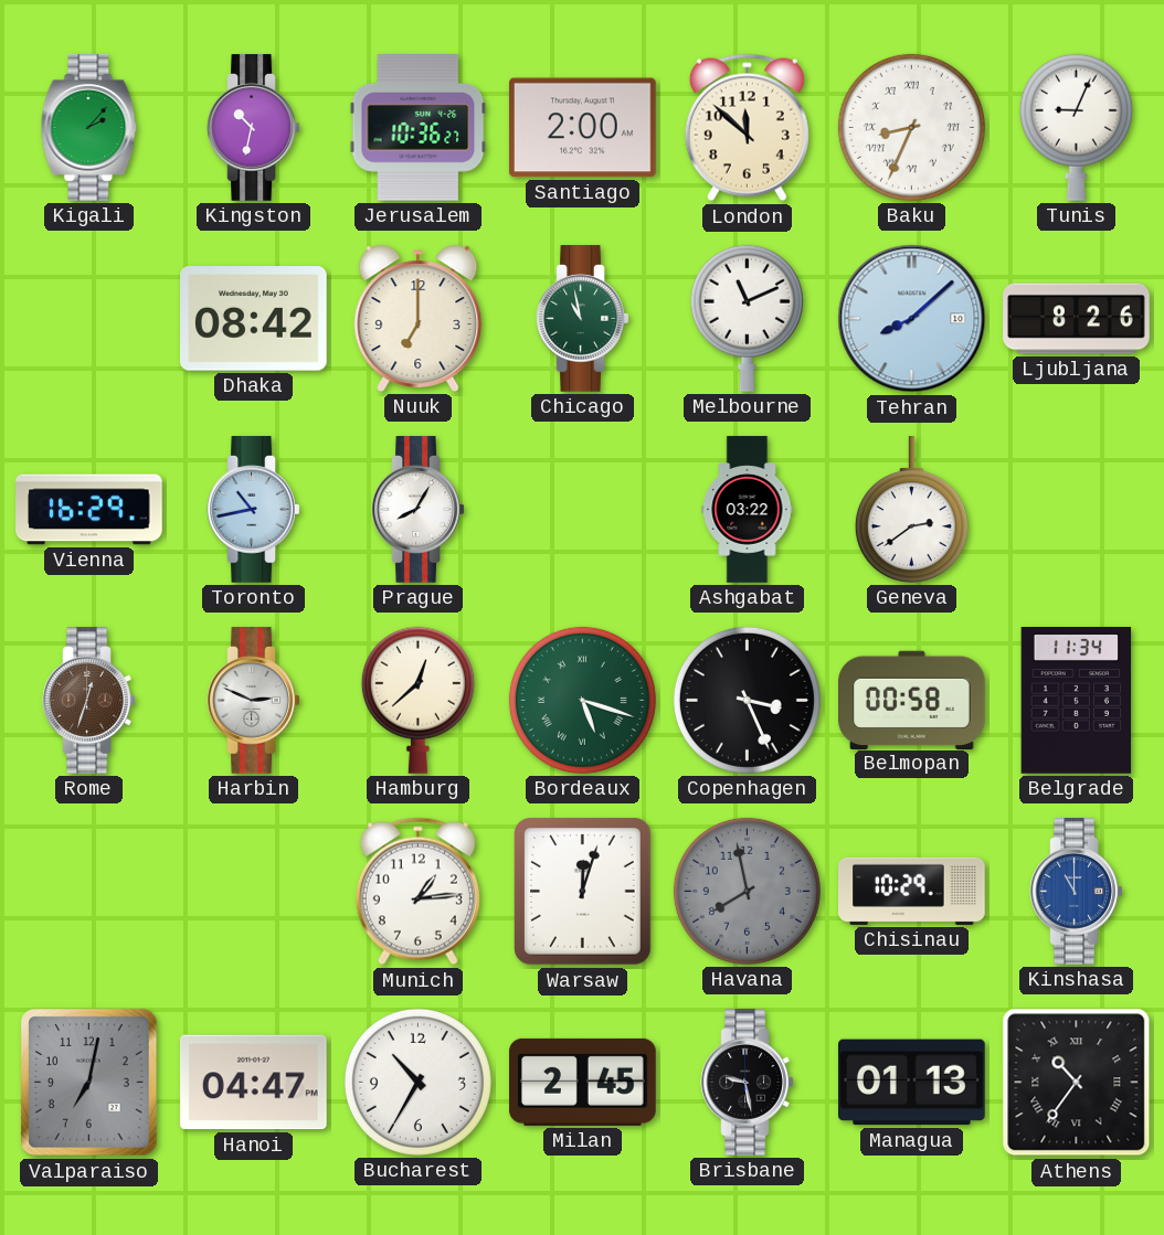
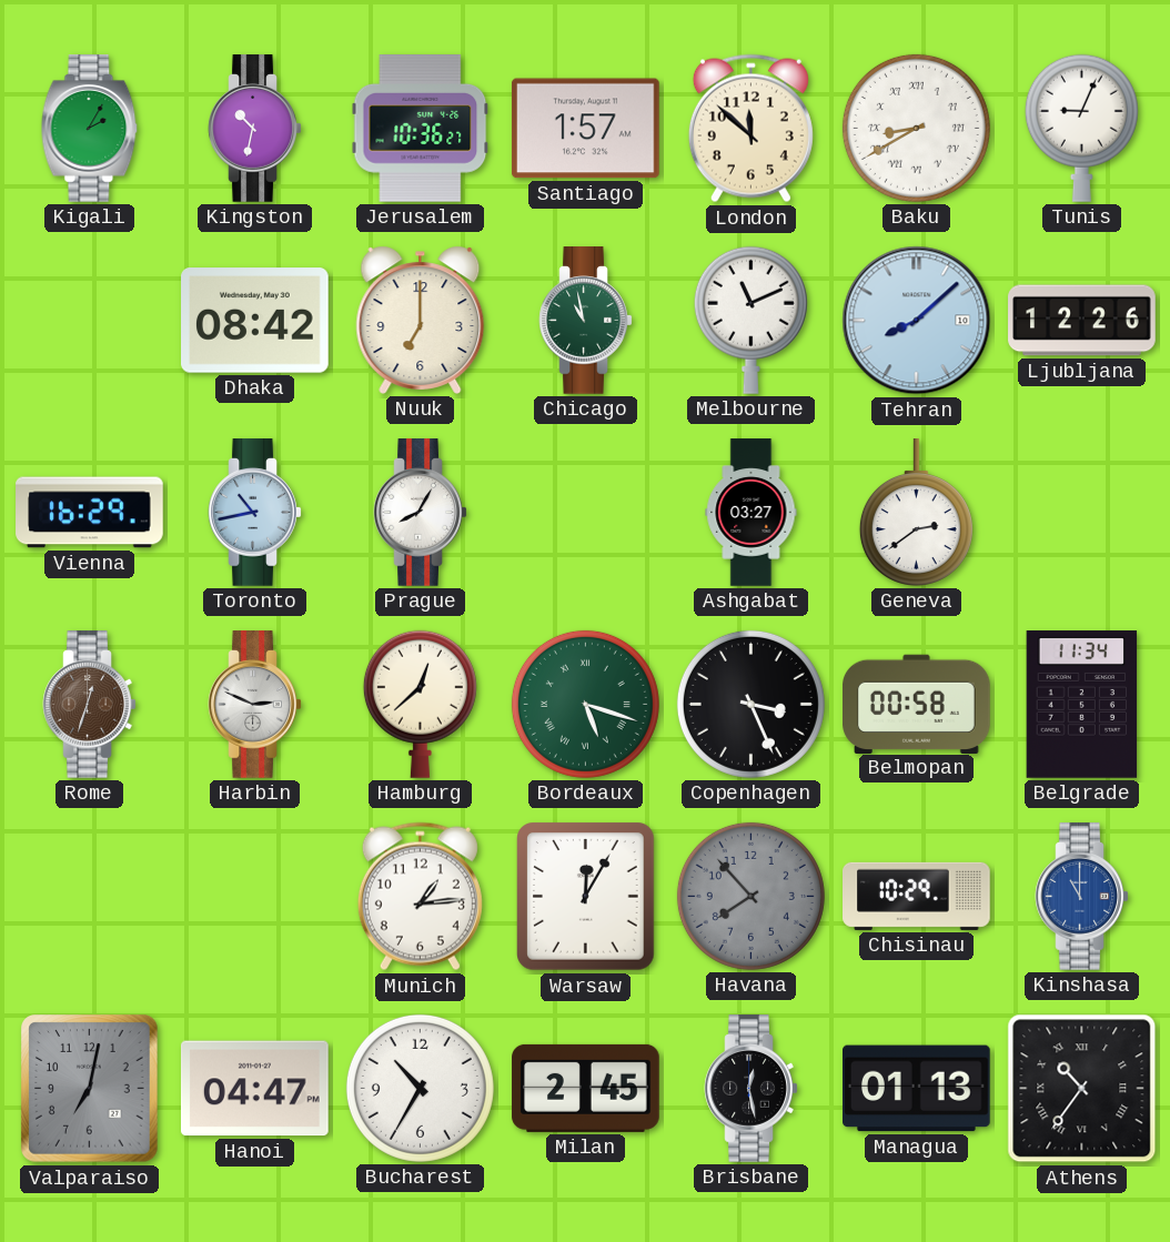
Kigali: 2:07 -> 2:05 (90, 129)
Santiago: 2:00 -> 1:57 (585, 129)
Baku: 8:34 -> 8:40 (916, 128)
Ljubljana: 8:26 -> 12:26 (1082, 321)
Ashgabat: 03:22 -> 03:27 (752, 513)
Warsaw: 12:03 -> 12:05 (586, 897)
Havana: 7:58 -> 7:53 (750, 896)
Brisbane: 9:28 -> 12:28 (752, 1089)
